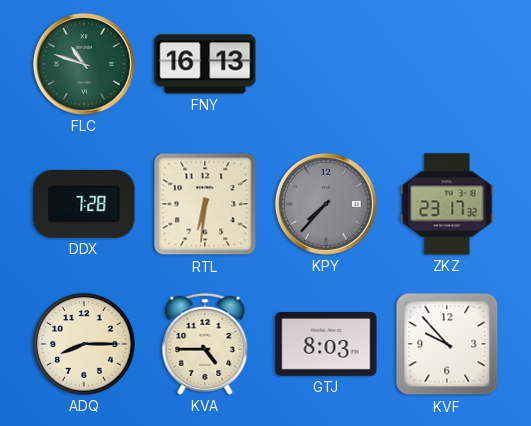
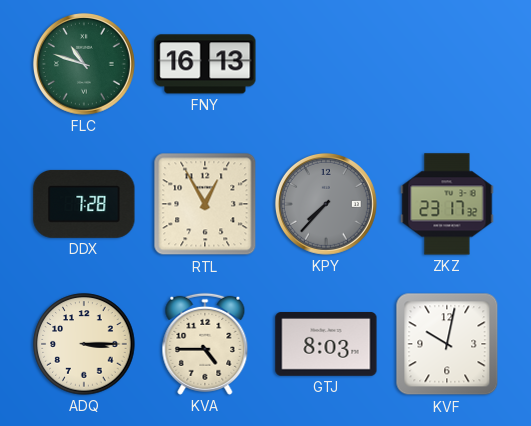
RTL: 6:31 -> 12:55 (205, 204)
ADQ: 8:15 -> 3:15 (84, 344)
KVF: 9:53 -> 10:02 (447, 344)
